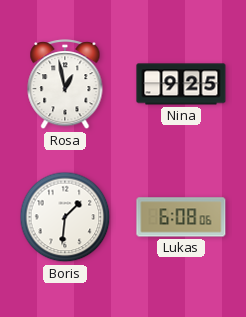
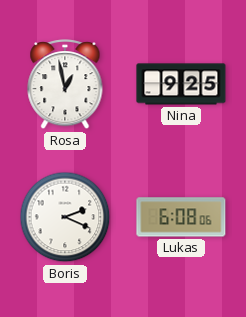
Boris: 1:31 -> 2:19 (65, 217)
